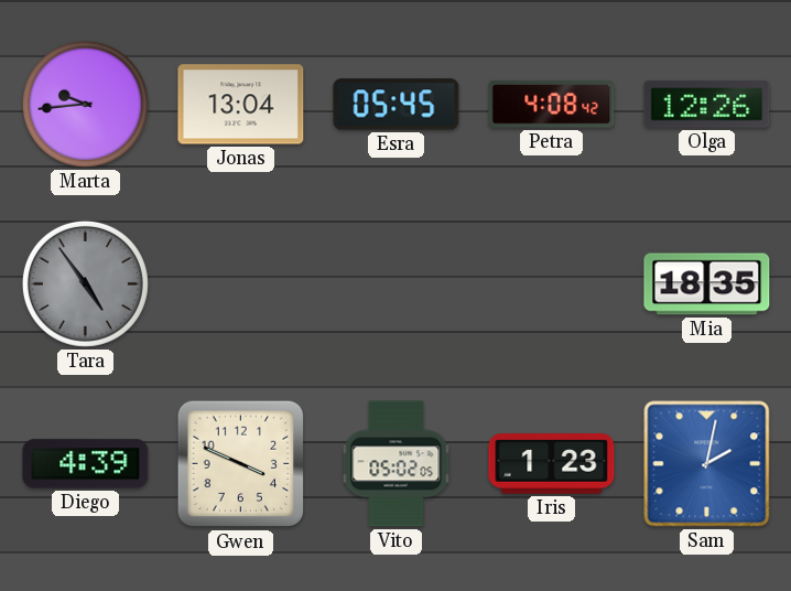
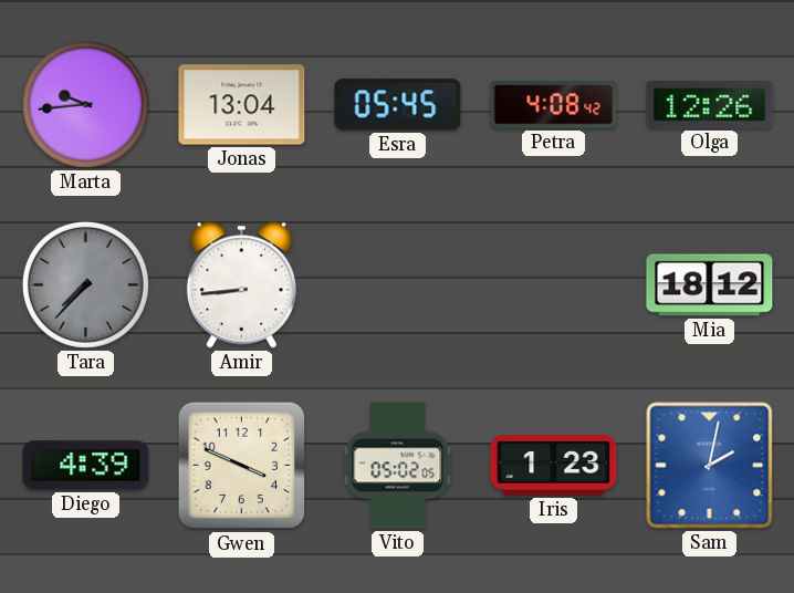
Tara: 4:54 -> 7:37 (85, 284)
Amir: none -> 8:44 (241, 285)
Mia: 18:35 -> 18:12 (710, 285)
